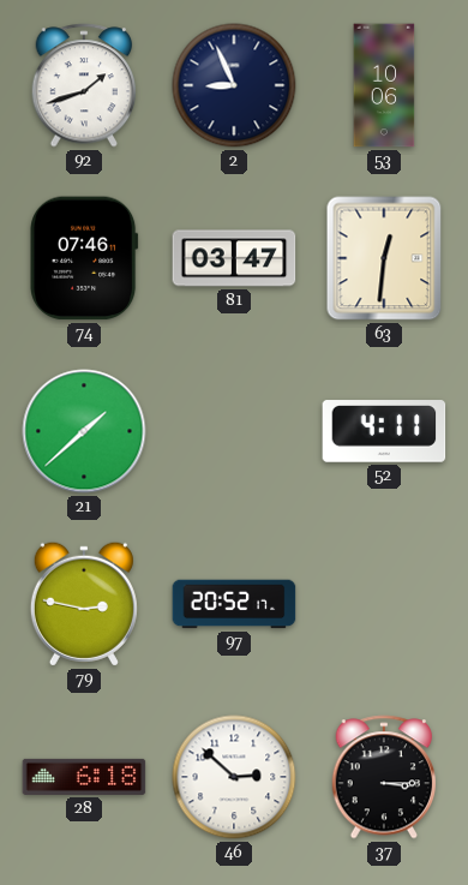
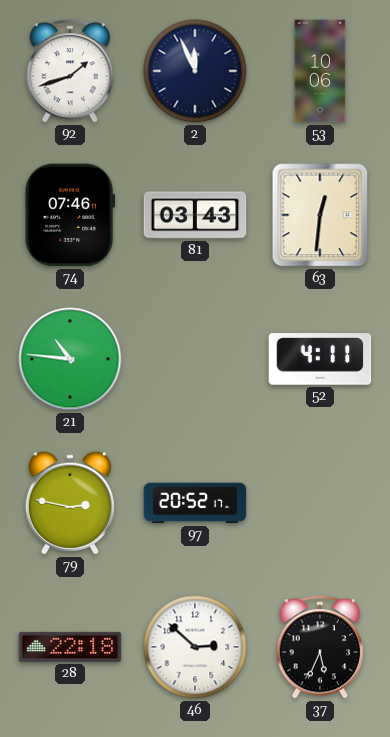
2: 8:56 -> 11:56 (195, 71)
81: 03:47 -> 03:43 (195, 215)
21: 1:38 -> 10:46 (70, 359)
28: 6:18 -> 22:18 (70, 647)
37: 3:15 -> 5:34 (320, 647)
